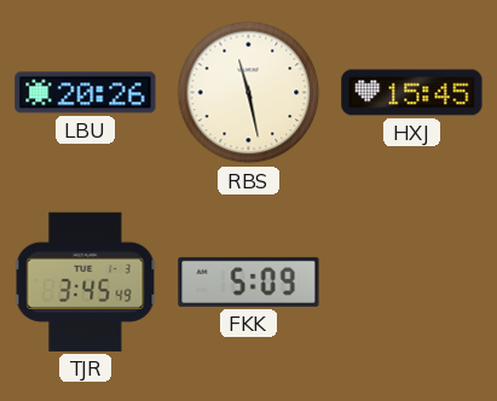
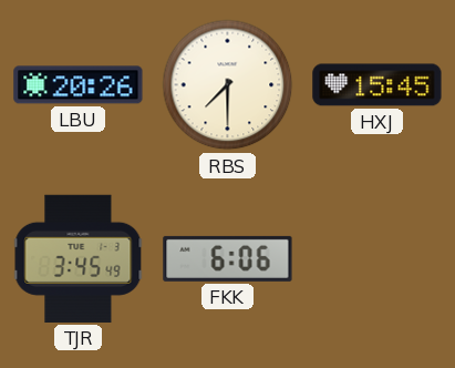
RBS: 11:28 -> 7:30 (228, 85)
FKK: 5:09 -> 6:06 (228, 258)
